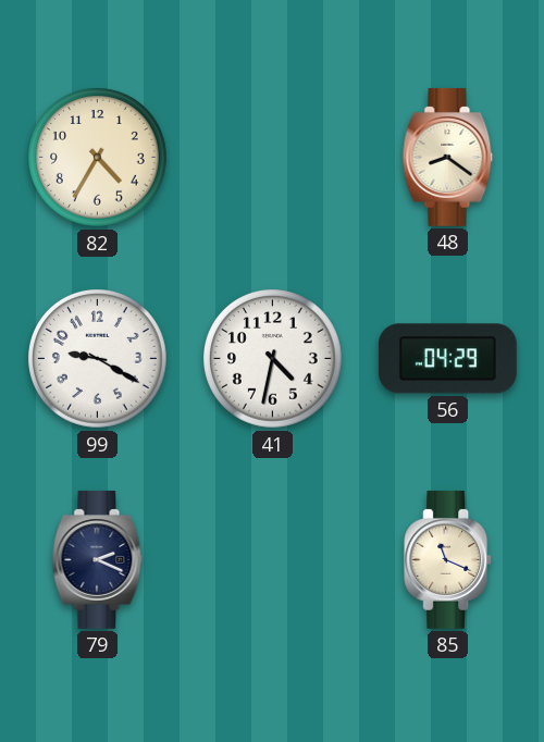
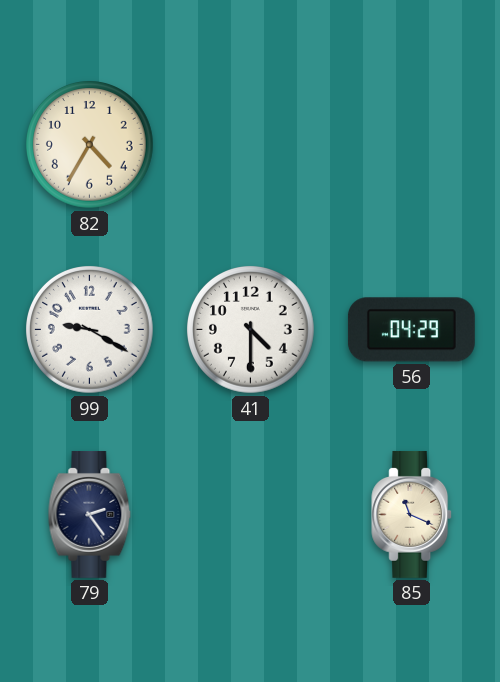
48: 8:21 -> none (448, 157)
41: 4:32 -> 4:30 (251, 330)
79: 2:19 -> 2:24 (90, 514)
